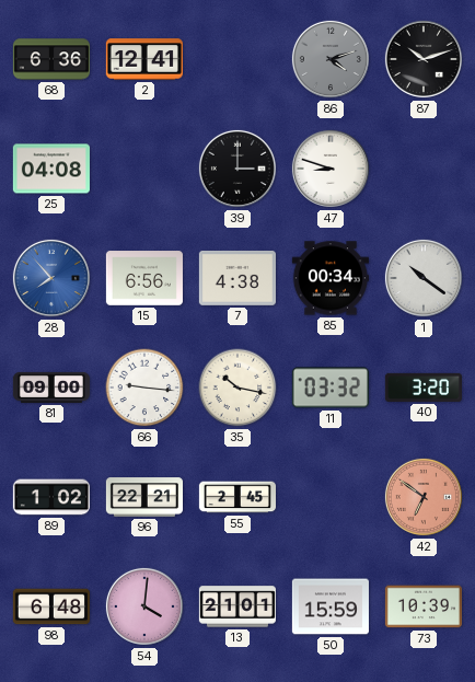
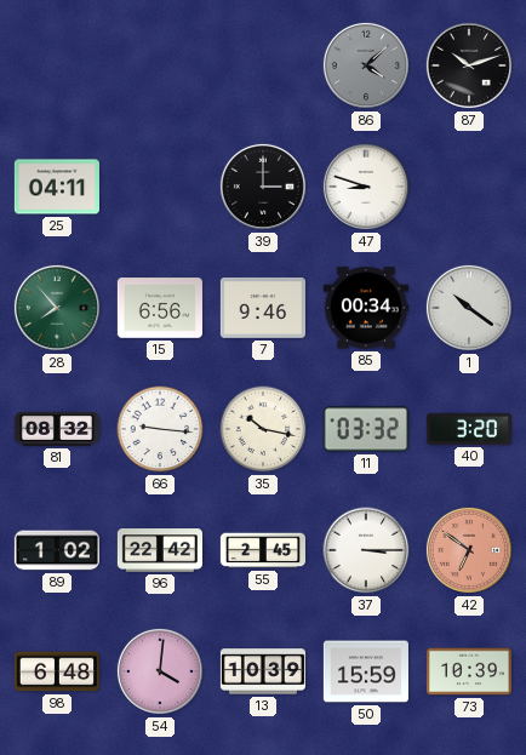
68: 6:36 -> none (50, 59)
2: 12:41 -> none (144, 59)
86: 4:12 -> 4:08 (366, 65)
25: 04:08 -> 04:11 (57, 187)
28 dial: blue -> green (57, 308)
7: 4:38 -> 9:46 (263, 308)
81: 09:00 -> 08:32 (56, 429)
96: 22:21 -> 22:42 (159, 550)
37: none -> 3:15 (366, 550)
13: 21:01 -> 10:39 (263, 671)
